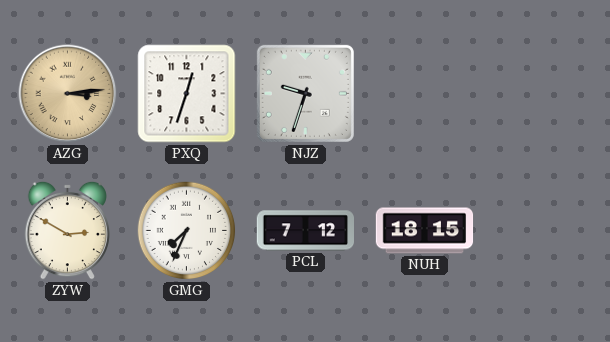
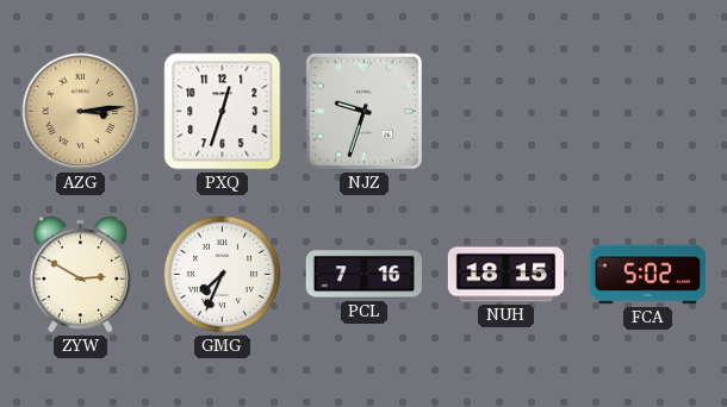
PCL: 7:12 -> 7:16 (363, 275)
FCA: none -> 5:02 (647, 275)
